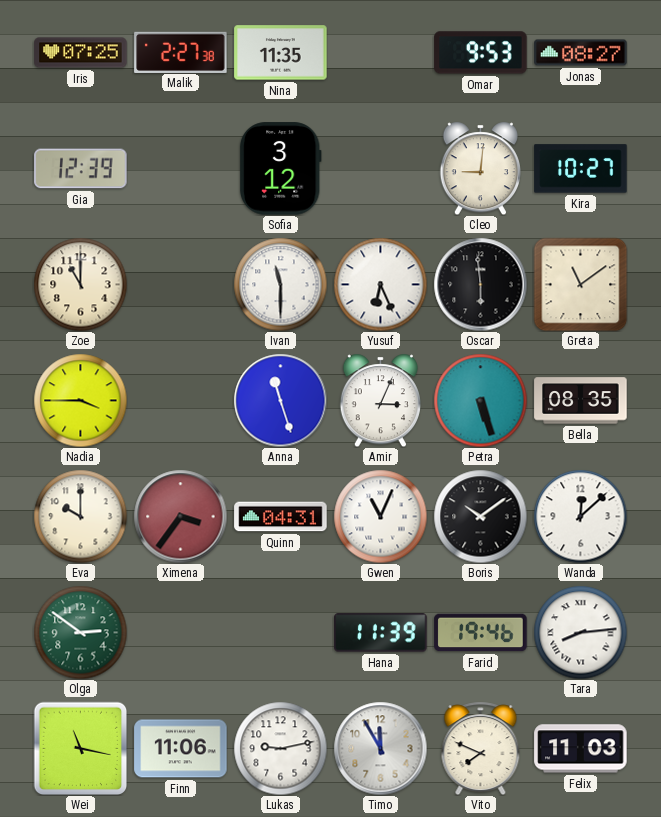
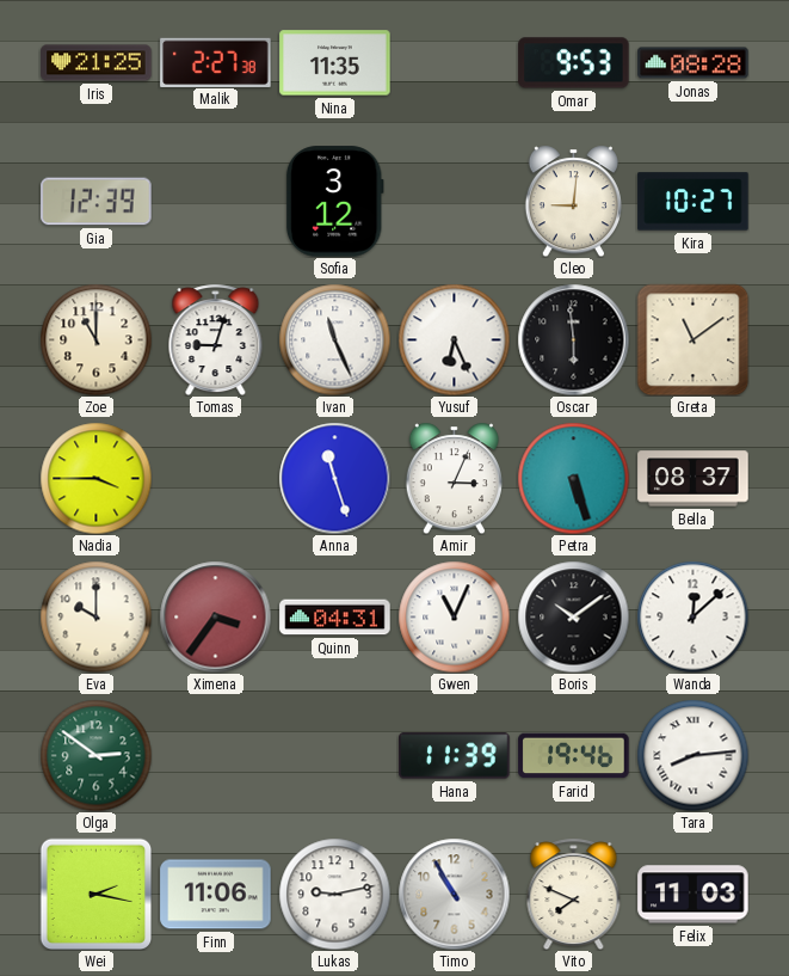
Iris: 07:25 -> 21:25 (97, 63)
Jonas: 08:27 -> 08:28 (694, 63)
Tomas: none -> 9:03 (216, 339)
Ivan: 11:30 -> 11:26 (334, 339)
Bella: 08:35 -> 08:37 (694, 479)
Wei: 11:17 -> 2:17 (95, 894)
Timo: 11:55 -> 10:55 (454, 894)
